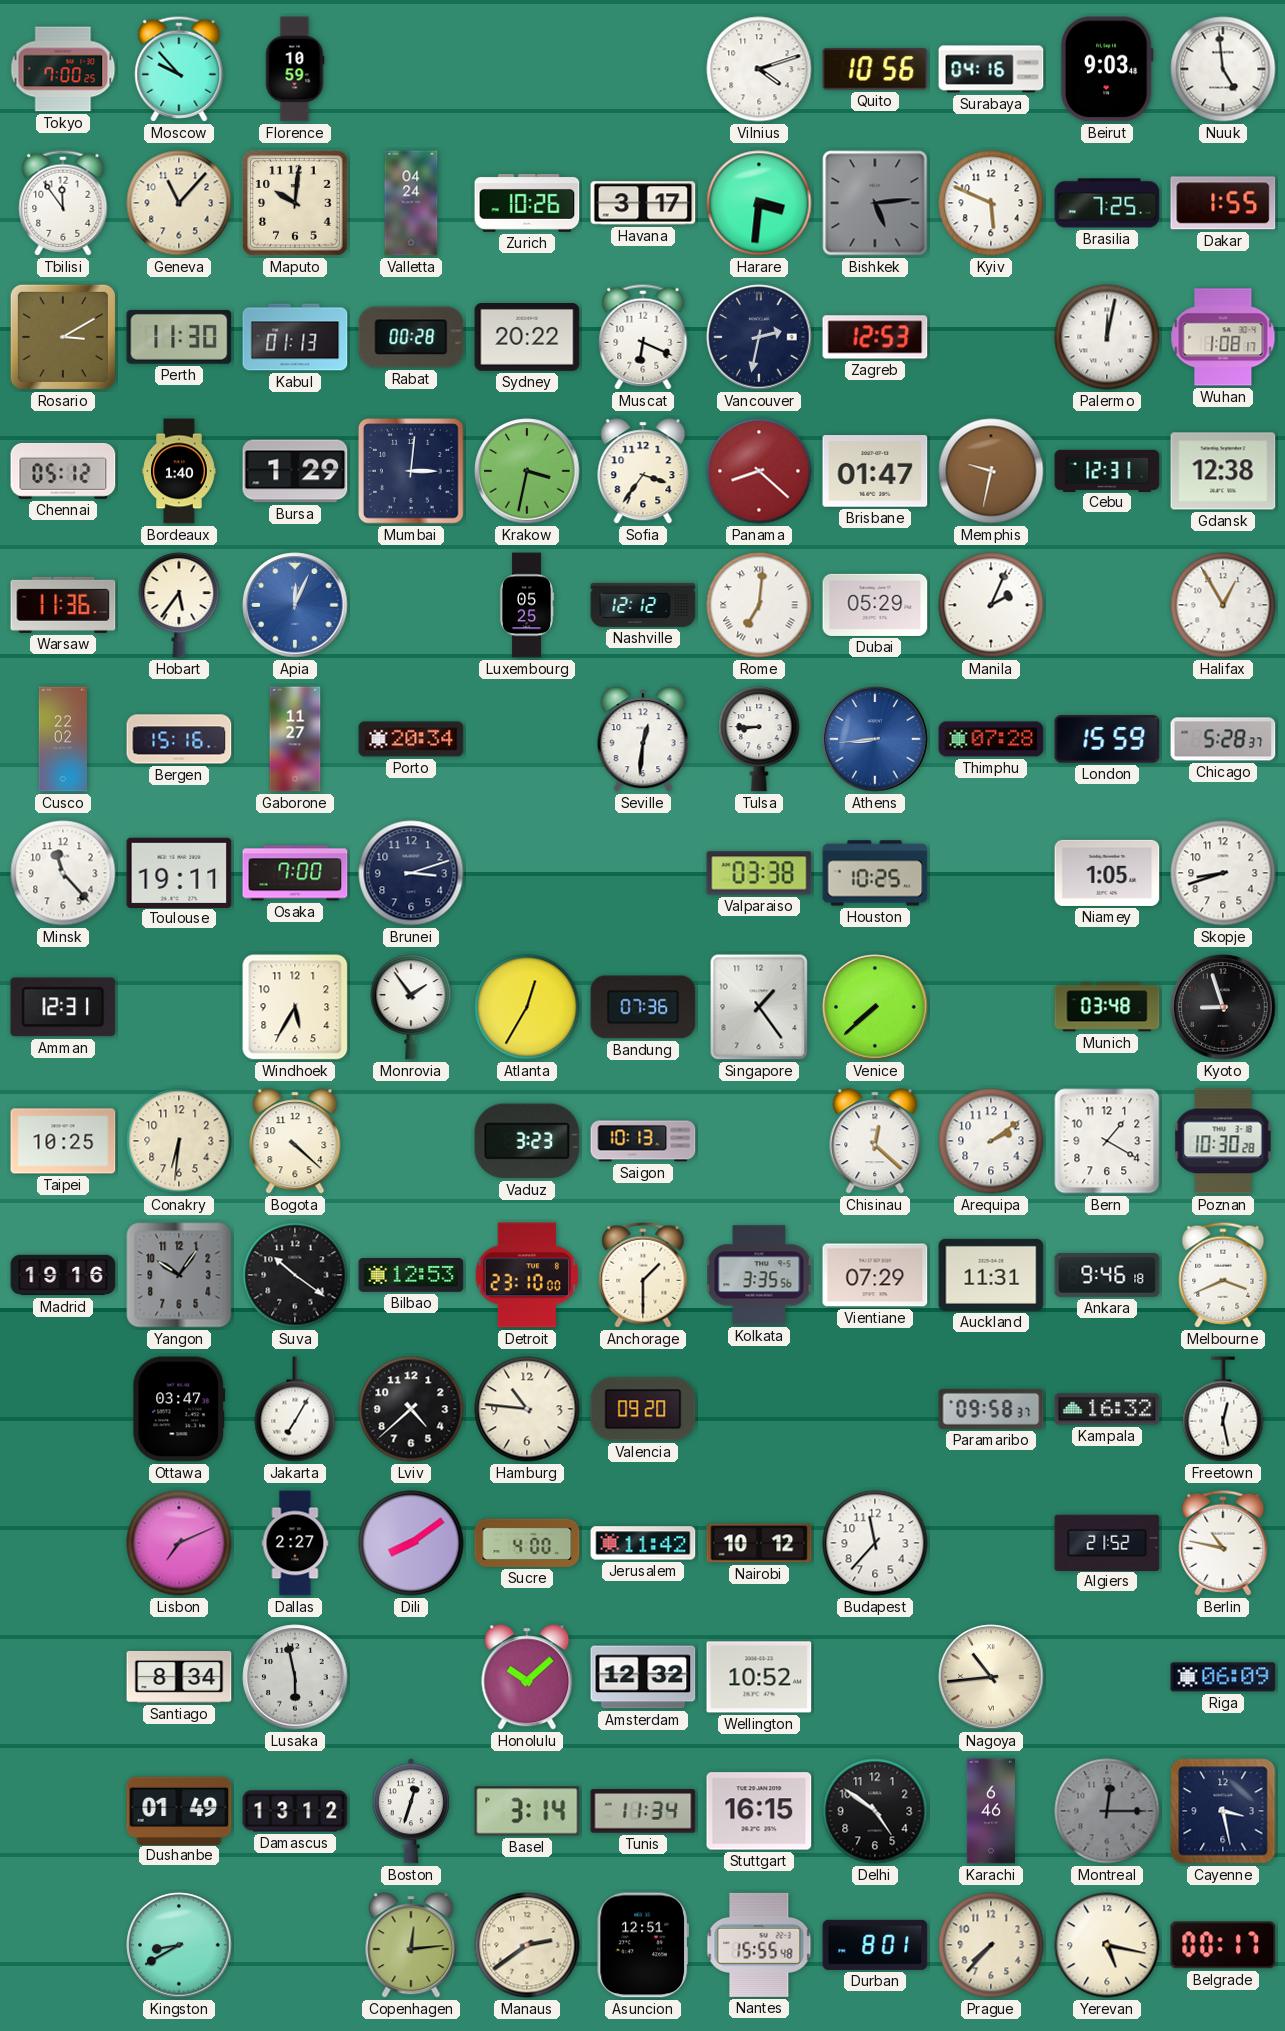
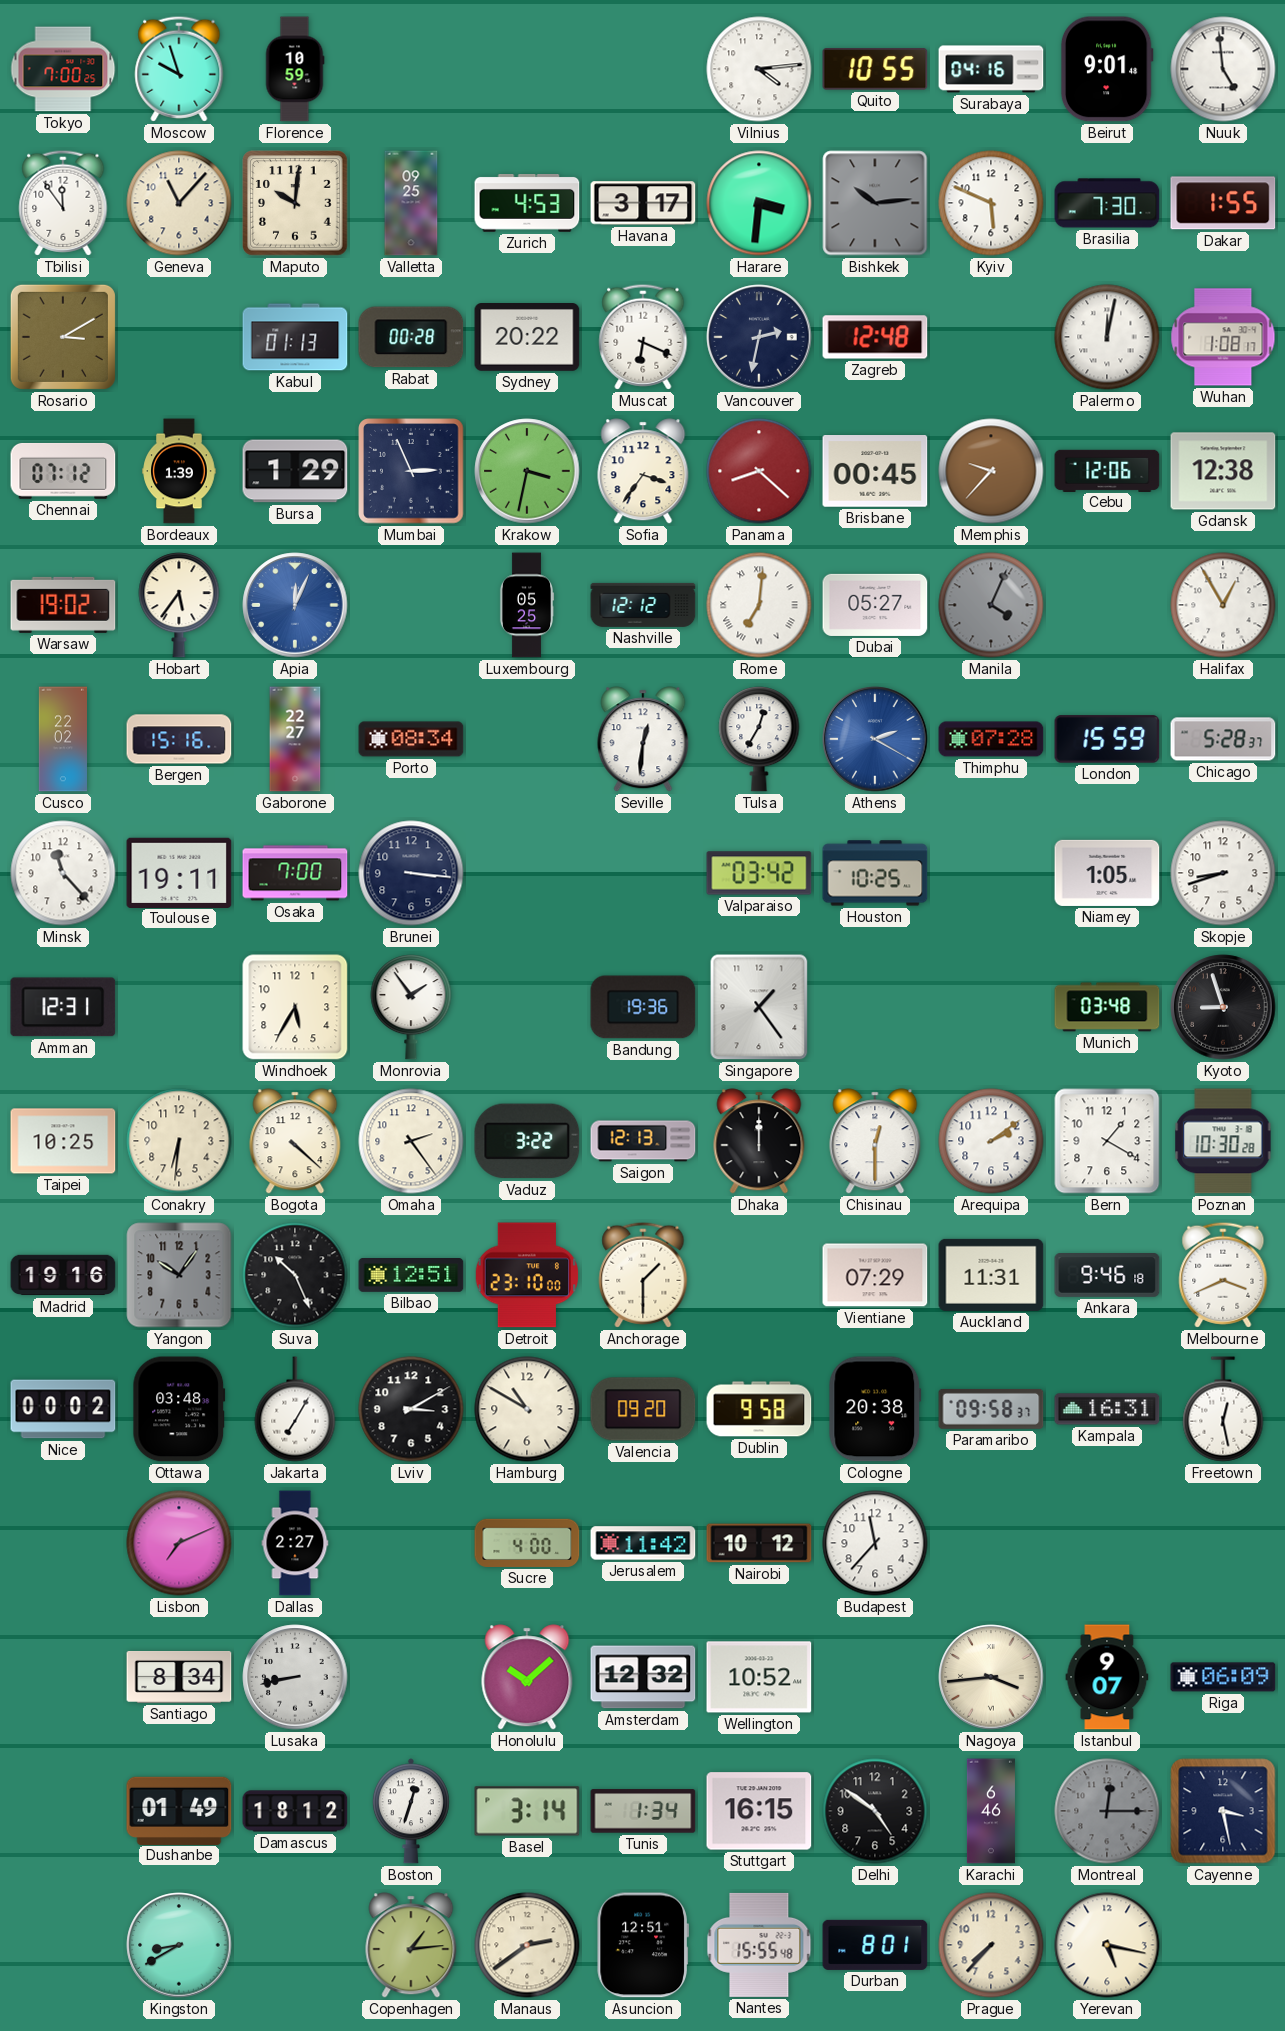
Moscow: 9:53 -> 9:57 (179, 69)
Vilnius: 4:12 -> 4:14 (759, 69)
Quito: 10:56 -> 10:55 (875, 69)
Beirut: 9:03 -> 9:01 (1107, 69)
Valletta: 04:24 -> 09:25 (411, 203)
Zurich: 10:26 -> 4:53 (527, 204)
Bishkek: 5:14 -> 10:14 (875, 203)
Brasilia: 7:25 -> 7:30 (1107, 203)
Perth: 11:30 -> none (179, 337)
Zagreb: 12:53 -> 12:48 (875, 337)
Chennai: 05:12 -> 07:12 (63, 471)
Bordeaux: 1:40 -> 1:39 (179, 471)
Mumbai: 3:01 -> 2:56 (411, 471)
Brisbane: 01:47 -> 00:45 (875, 471)
Memphis: 9:32 -> 9:37 (991, 471)
Cebu: 12:31 -> 12:06 (1107, 470)
Warsaw: 11:36 -> 19:02 (63, 605)
Dubai: 05:29 -> 05:27 (875, 605)
Manila: 2:04 -> 4:04 (991, 605)
Manila dial: white -> grey (991, 605)
Gaborone: 11:27 -> 22:27 (295, 739)
Porto: 20:34 -> 08:34 (411, 739)
Tulsa: 8:45 -> 12:35 (759, 739)
Athens: 8:44 -> 2:20 (875, 739)
Brunei: 3:12 -> 3:16 (411, 873)
Valparaiso: 03:38 -> 03:42 (759, 873)
Atlanta: 12:35 -> none (527, 1007)
Bandung: 07:36 -> 19:36 (643, 1007)
Venice: 7:38 -> none (875, 1007)
Omaha: none -> 2:24 (411, 1141)
Vaduz: 3:23 -> 3:22 (527, 1141)
Saigon: 10:13 -> 12:13 (643, 1141)
Dhaka: none -> 12:00 (759, 1141)
Chisinau: 12:22 -> 12:30 (875, 1141)
Suva: 10:21 -> 10:26 (295, 1275)
Bilbao: 12:53 -> 12:51 (411, 1276)
Kolkata: 3:35 -> none (759, 1275)
Nice: none -> 00:02 (63, 1409)
Ottawa: 03:47 -> 03:48 (179, 1409)
Lviv: 4:38 -> 3:10 (411, 1409)
Hamburg: 10:46 -> 10:50 (527, 1409)
Dublin: none -> 9:58 (759, 1409)
Cologne: none -> 20:38 (875, 1409)
Kampala: 16:32 -> 16:31 (1107, 1409)
Dili: 8:09 -> none (411, 1543)
Algiers: 21:52 -> none (1107, 1542)
Berlin: 10:47 -> none (1223, 1543)
Lusaka: 5:58 -> 8:43 (295, 1677)
Nagoya: 10:44 -> 3:44 (991, 1677)
Istanbul: none -> 9:07 (1107, 1677)
Damascus: 13:12 -> 18:12 (295, 1811)
Tunis: 11:34 -> 1:34 (643, 1811)
Copenhagen: 12:14 -> 1:14 (411, 1945)
Belgrade: 00:17 -> none (1223, 1945)
